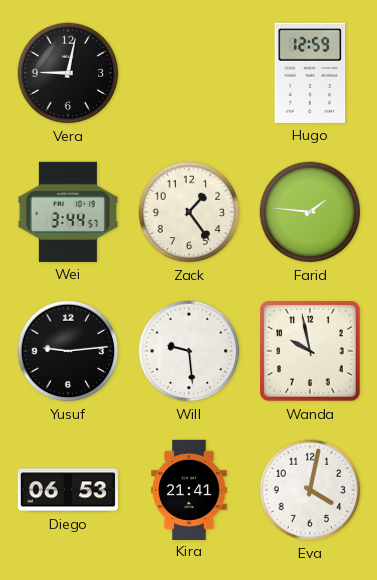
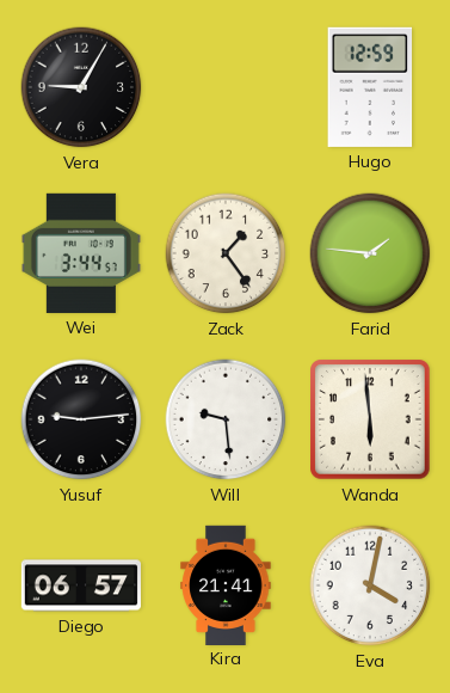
Vera: 9:02 -> 9:05 (81, 87)
Wanda: 9:58 -> 5:59 (370, 419)
Diego: 06:53 -> 06:57 (81, 585)
